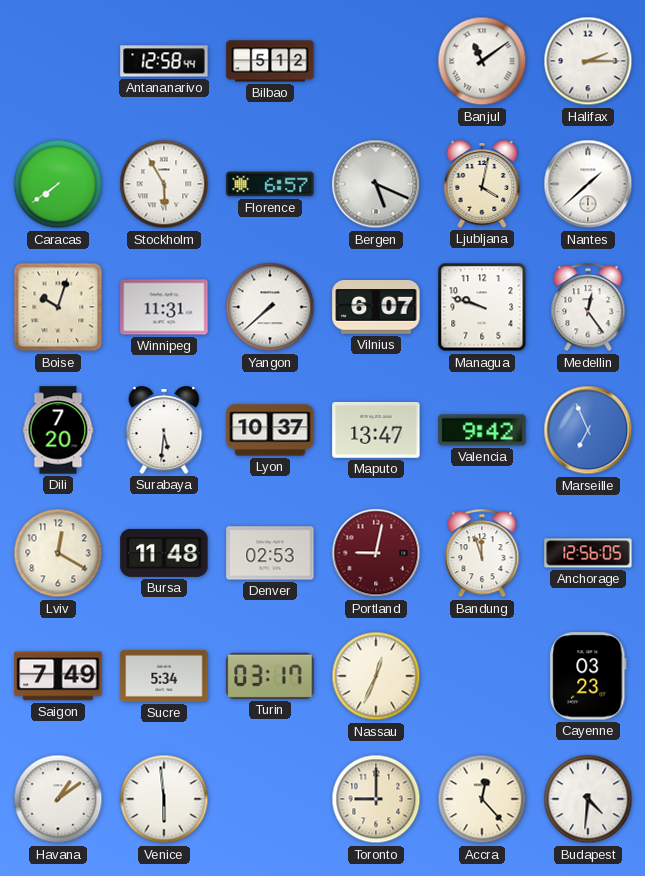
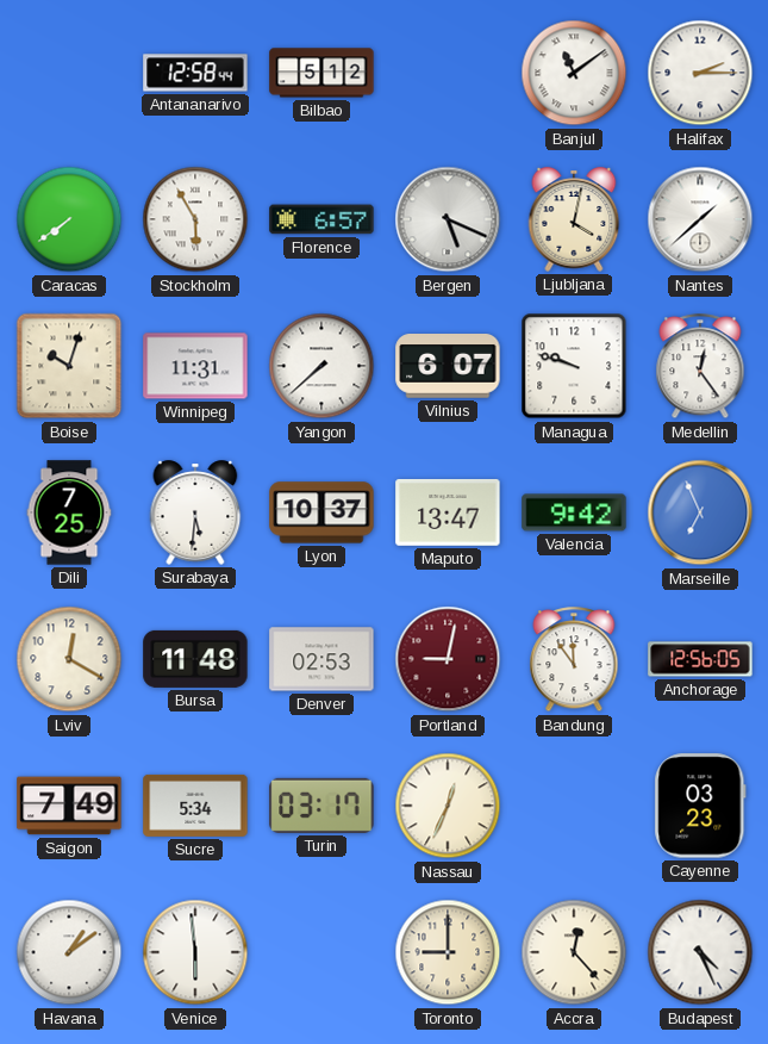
Dili: 7:20 -> 7:25 (69, 512)
Bandung: 11:57 -> 11:54 (574, 660)
Budapest: 4:31 -> 4:26 (700, 952)
